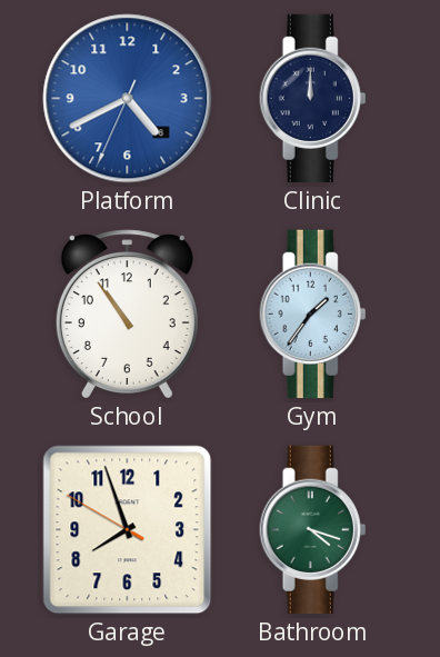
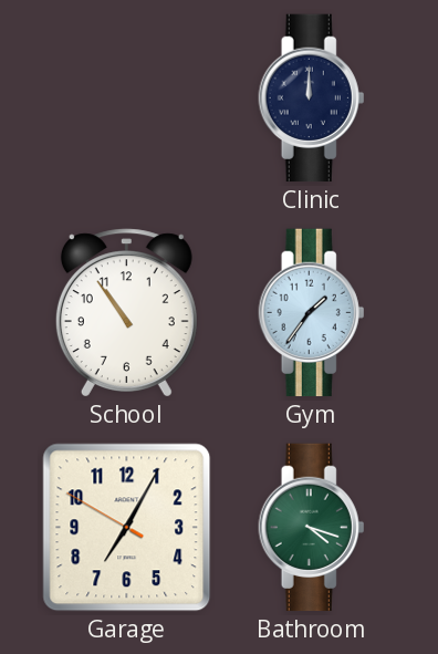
Platform: 4:40 -> none (128, 99)
Garage: 7:56 -> 7:04 (127, 528)
